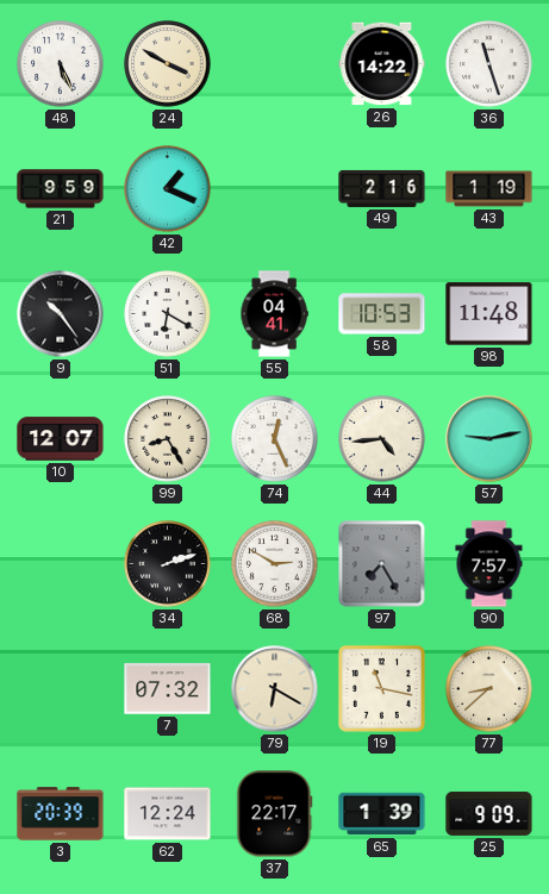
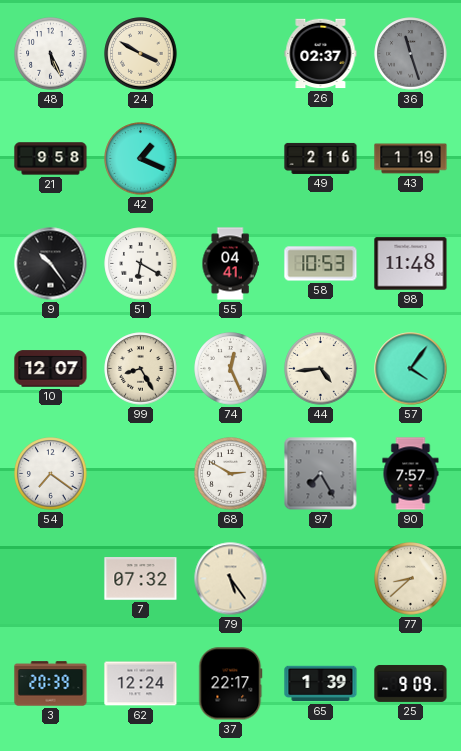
26: 14:22 -> 02:37 (321, 54)
36 dial: white -> grey (411, 54)
21: 9:59 -> 9:58 (51, 159)
57: 9:13 -> 4:06 (411, 369)
54: none -> 7:21 (51, 474)
34: 2:12 -> none (168, 564)
79: 6:20 -> 5:24 (231, 579)
19: 11:17 -> none (382, 689)
